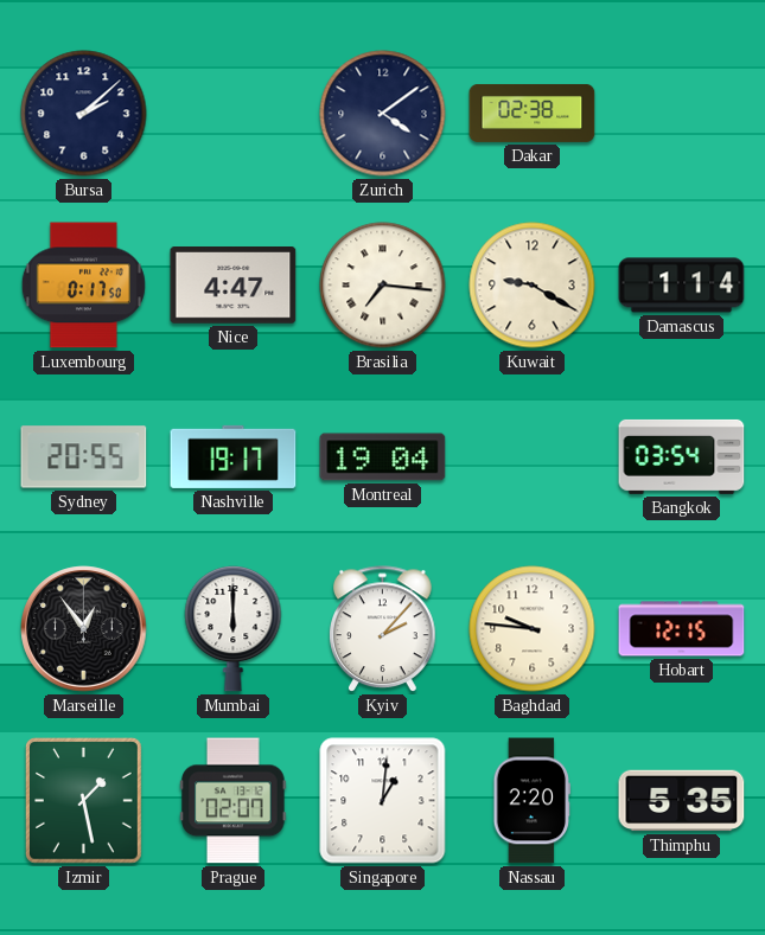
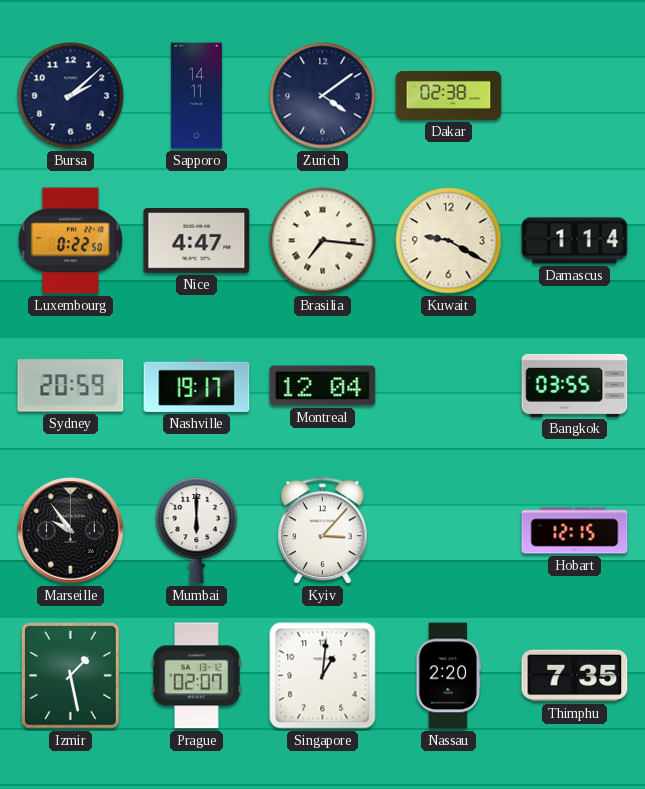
Sapporo: none -> 14:11 (196, 96)
Luxembourg: 0:17 -> 0:22 (70, 241)
Sydney: 20:55 -> 20:59 (71, 386)
Montreal: 19:04 -> 12:04 (323, 386)
Bangkok: 03:54 -> 03:55 (575, 385)
Marseille: 12:54 -> 9:54 (71, 531)
Kyiv: 2:07 -> 3:07 (323, 531)
Baghdad: 9:46 -> none (533, 629)
Thimphu: 5:35 -> 7:35 (575, 676)
